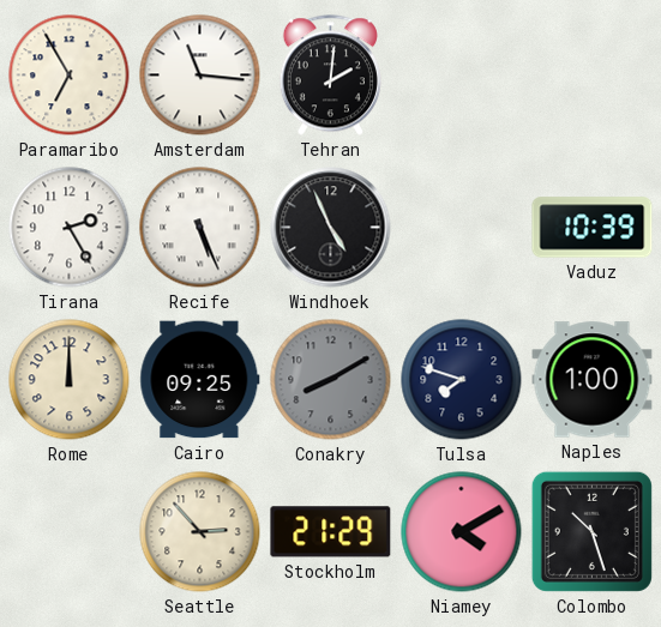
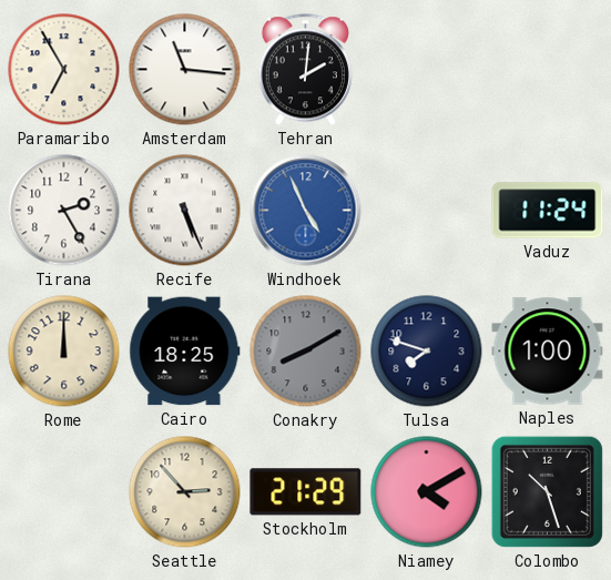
Windhoek dial: black -> blue (306, 211)
Vaduz: 10:39 -> 11:24 (548, 211)
Cairo: 09:25 -> 18:25 (185, 352)
